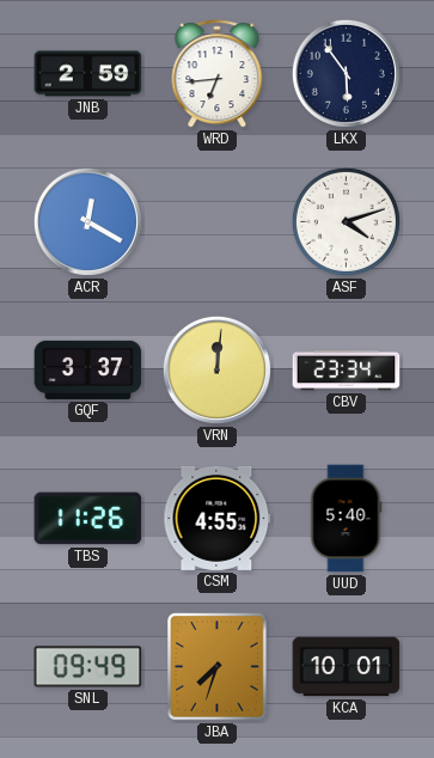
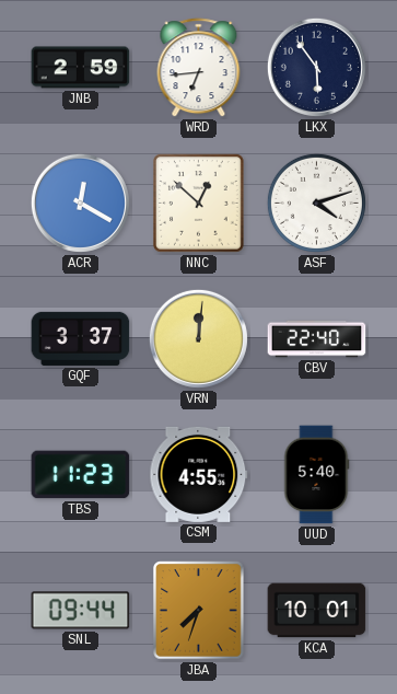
NNC: none -> 12:52 (199, 204)
CBV: 23:34 -> 22:40 (317, 339)
TBS: 11:26 -> 11:23 (81, 475)
SNL: 09:49 -> 09:44 (81, 611)
